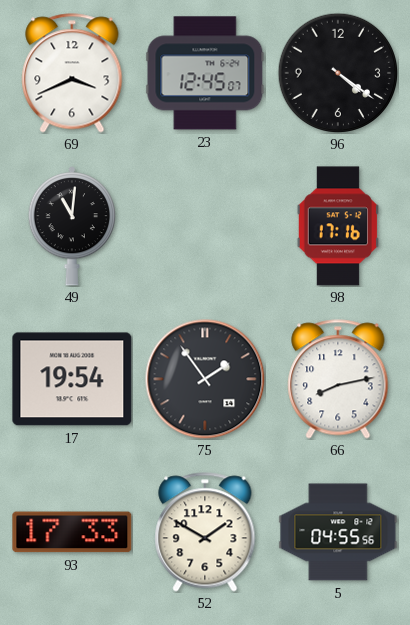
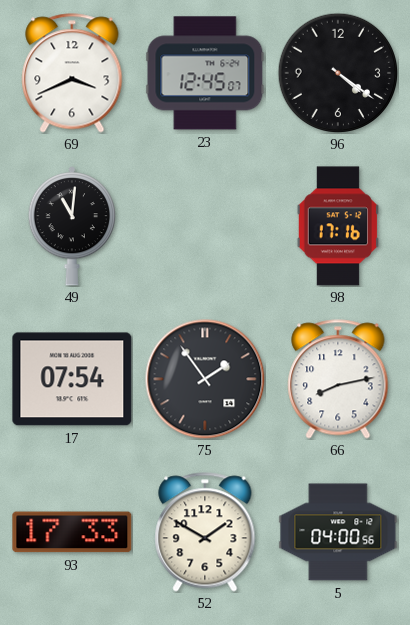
17: 19:54 -> 07:54 (72, 379)
5: 04:55 -> 04:00 (338, 532)
